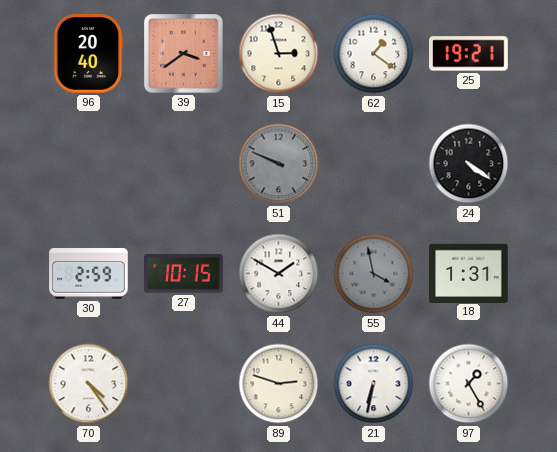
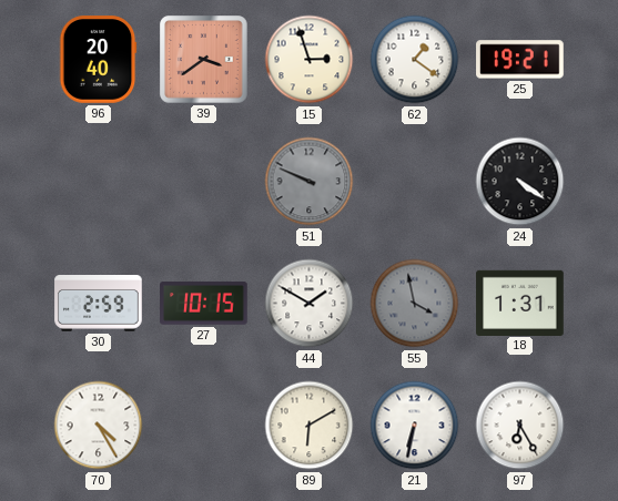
70: 4:24 -> 4:25 (99, 426)
89: 2:48 -> 6:10 (310, 426)
97: 1:25 -> 6:25 (520, 426)
